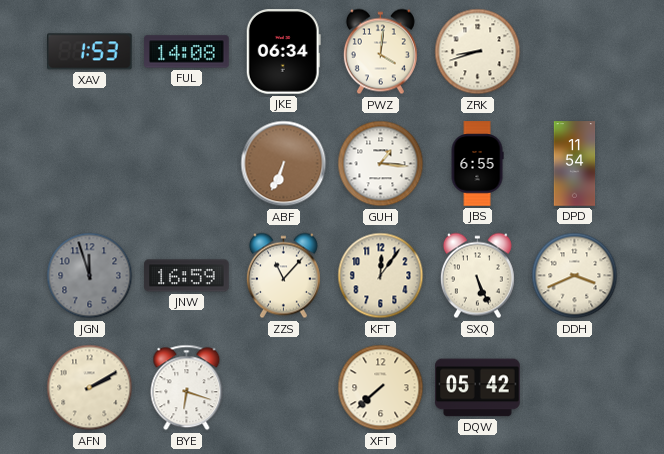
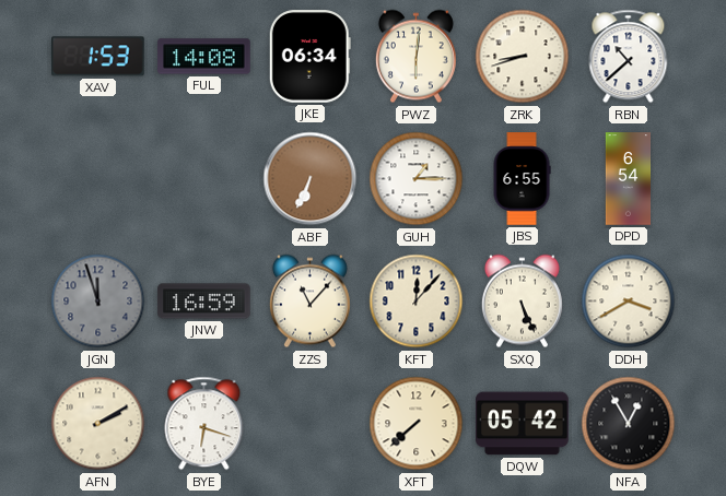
PWZ: 4:01 -> 6:01 (415, 57)
RBN: none -> 10:38 (629, 57)
GUH: 1:16 -> 1:15 (417, 179)
DPD: 11:54 -> 6:54 (629, 179)
KFT: 12:06 -> 12:07 (417, 302)
DDH: 3:41 -> 3:40 (629, 302)
NFA: none -> 12:55 (629, 424)
